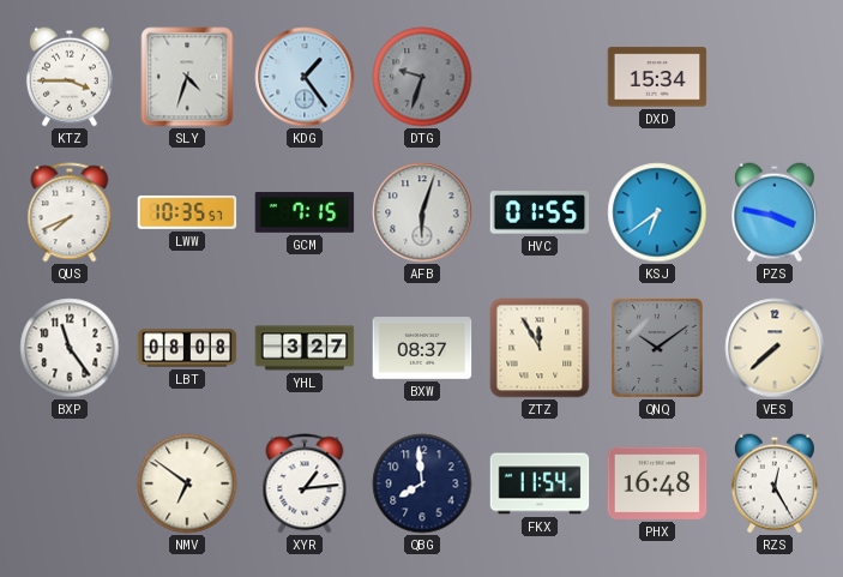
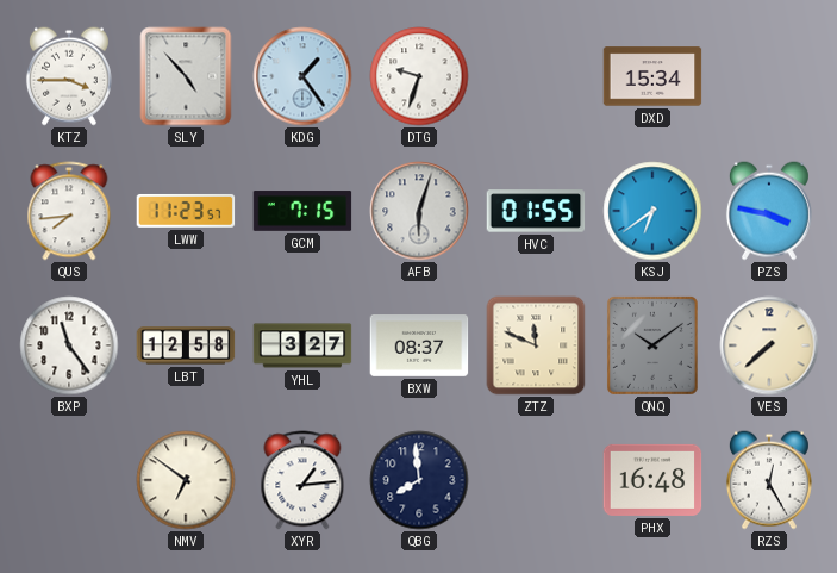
SLY: 4:33 -> 4:53 (186, 76)
DTG dial: grey -> white (419, 76)
QUS: 7:41 -> 7:44 (69, 211)
LWW: 10:35 -> 11:23 (186, 211)
LBT: 08:08 -> 12:58 (186, 345)
ZTZ: 11:55 -> 11:49 (536, 345)
FKX: 11:54 -> none (540, 483)
